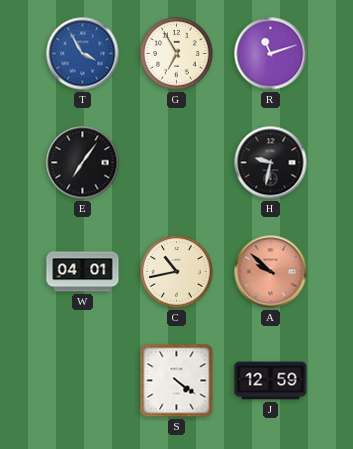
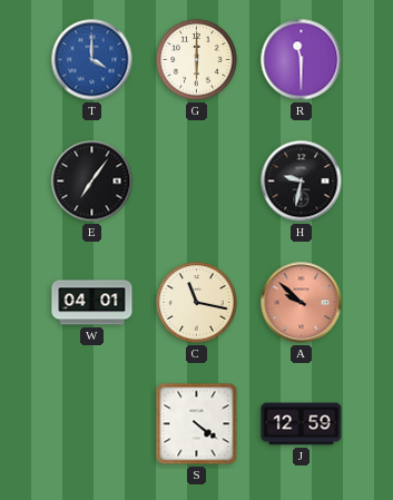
T: 3:55 -> 4:00 (92, 60)
G: 6:55 -> 6:00 (197, 60)
R: 11:12 -> 11:30 (302, 60)
C: 10:43 -> 11:17 (197, 303)
